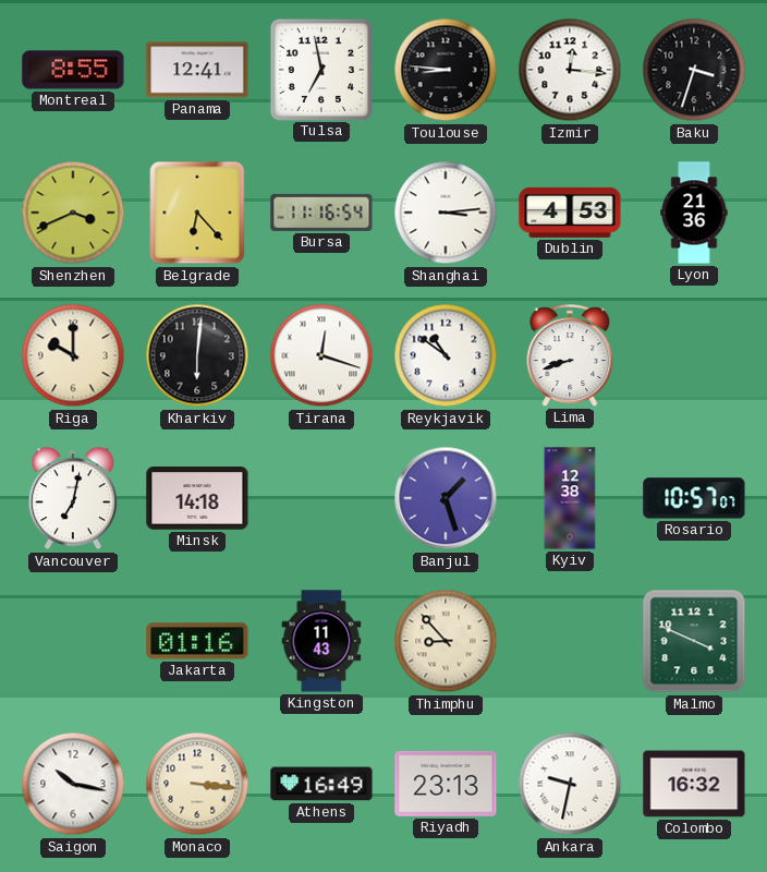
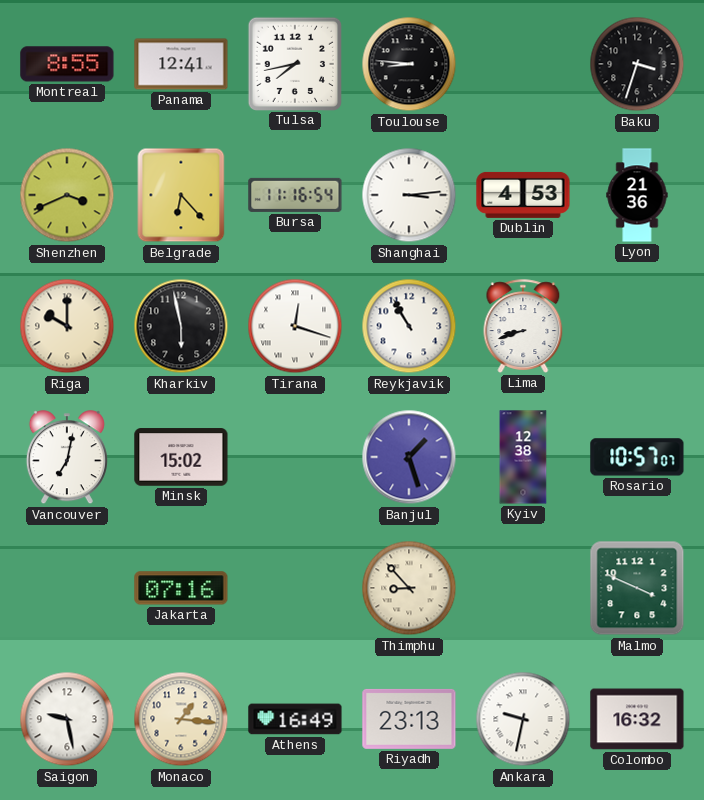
Tulsa: 6:58 -> 7:43 (294, 63)
Izmir: 12:16 -> none (570, 70)
Kharkiv: 6:01 -> 5:58 (181, 326)
Reykjavik: 10:51 -> 10:55 (409, 326)
Minsk: 14:18 -> 15:02 (181, 457)
Jakarta: 01:16 -> 07:16 (181, 588)
Kingston: 11:43 -> none (321, 641)
Saigon: 10:17 -> 9:28 (67, 719)
Monaco: 3:16 -> 1:16 (181, 719)
